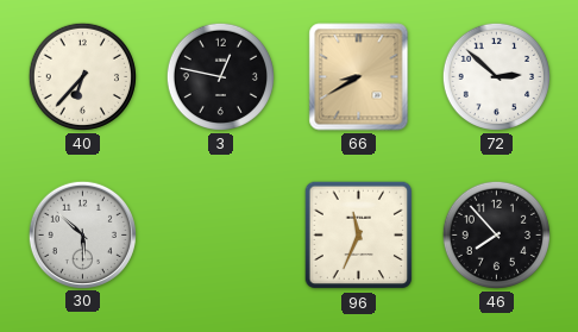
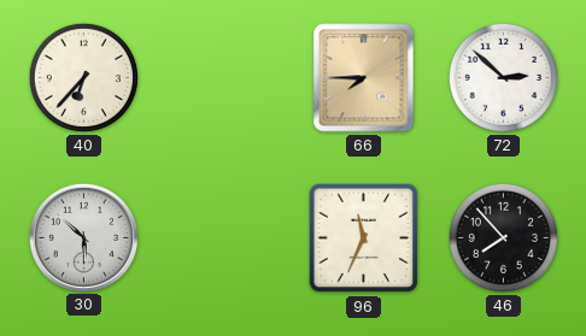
3: 12:47 -> none (220, 76)
66: 8:40 -> 7:45 (364, 78)
